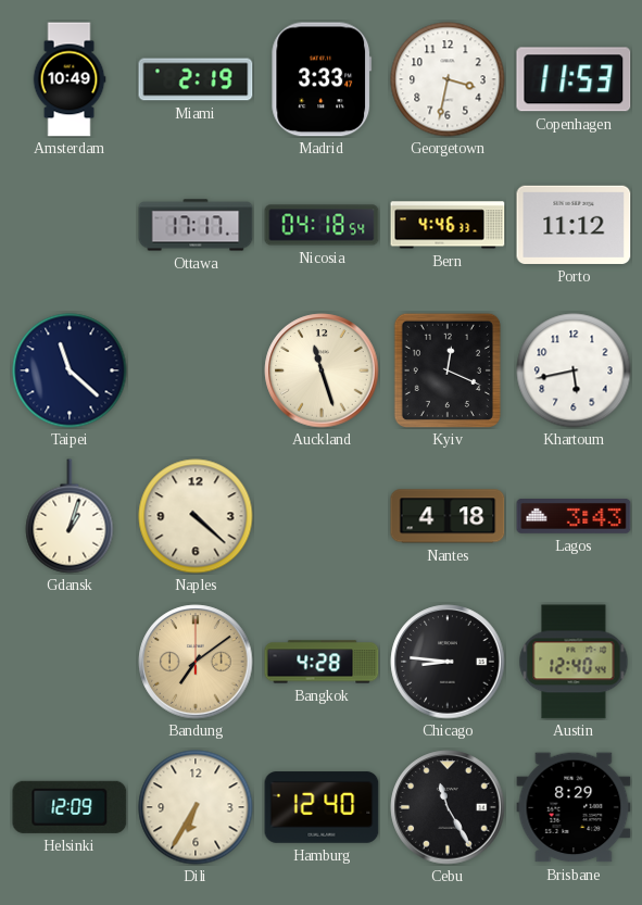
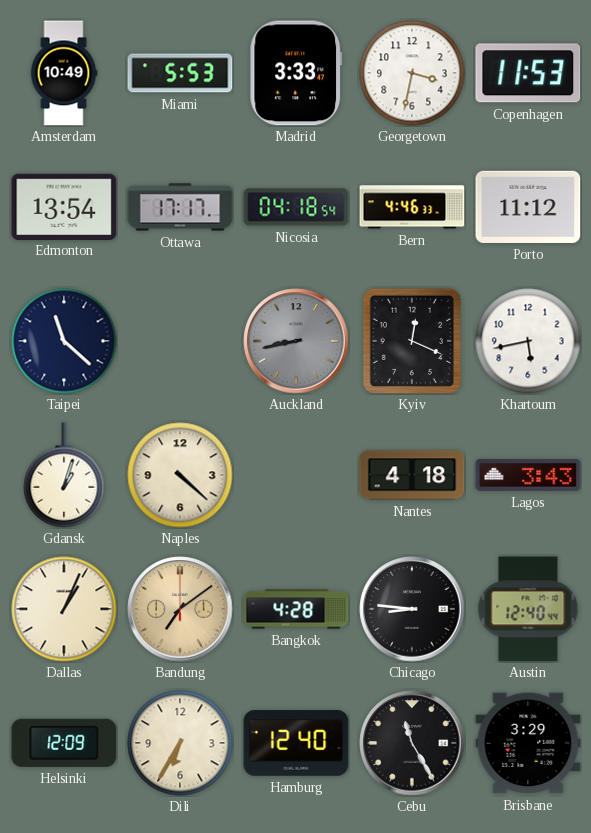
Miami: 2:19 -> 5:53 (180, 73)
Edmonton: none -> 13:54 (64, 206)
Auckland: 11:27 -> 8:43 (296, 341)
Auckland dial: cream -> grey (296, 341)
Dallas: none -> 1:04 (64, 609)
Brisbane: 8:29 -> 3:29 (528, 743)
